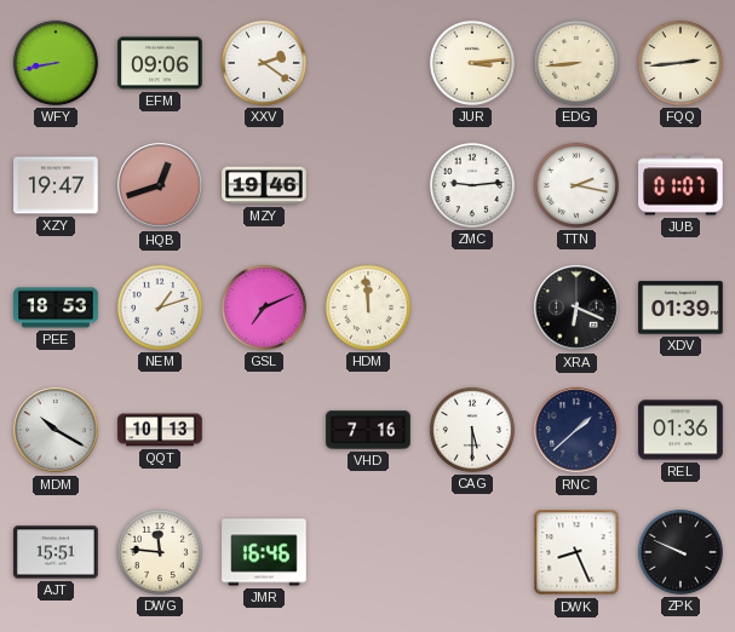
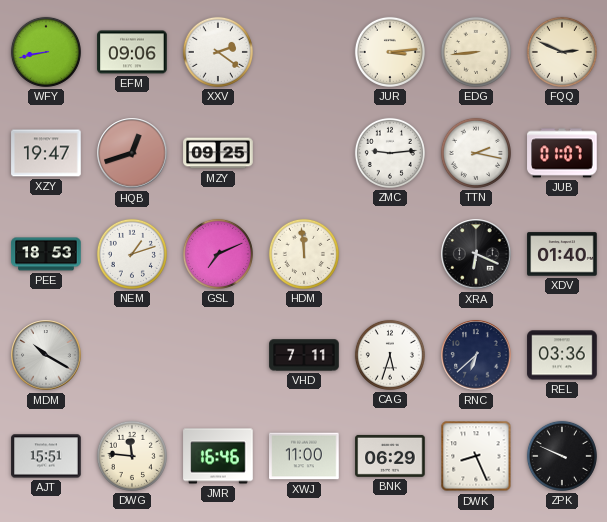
FQQ: 2:44 -> 2:49 (562, 52)
MZY: 19:46 -> 09:25 (218, 153)
XDV: 01:39 -> 01:40 (562, 254)
QQT: 10:13 -> none (160, 430)
VHD: 7:16 -> 7:11 (304, 355)
CAG: 5:30 -> 5:33 (390, 355)
RNC: 1:38 -> 6:38 (476, 355)
REL: 01:36 -> 03:36 (562, 355)
XWJ: none -> 11:00 (304, 456)
BNK: none -> 06:29 (390, 456)
